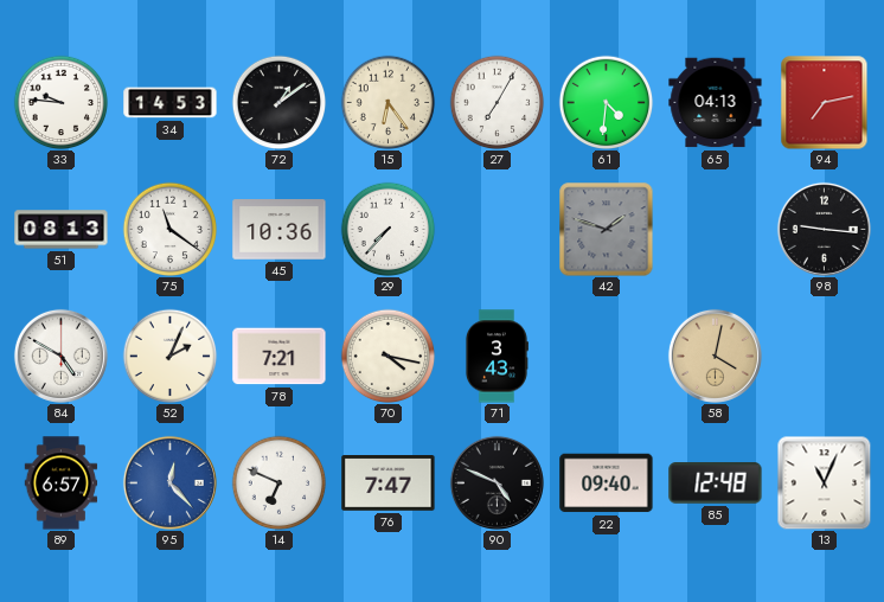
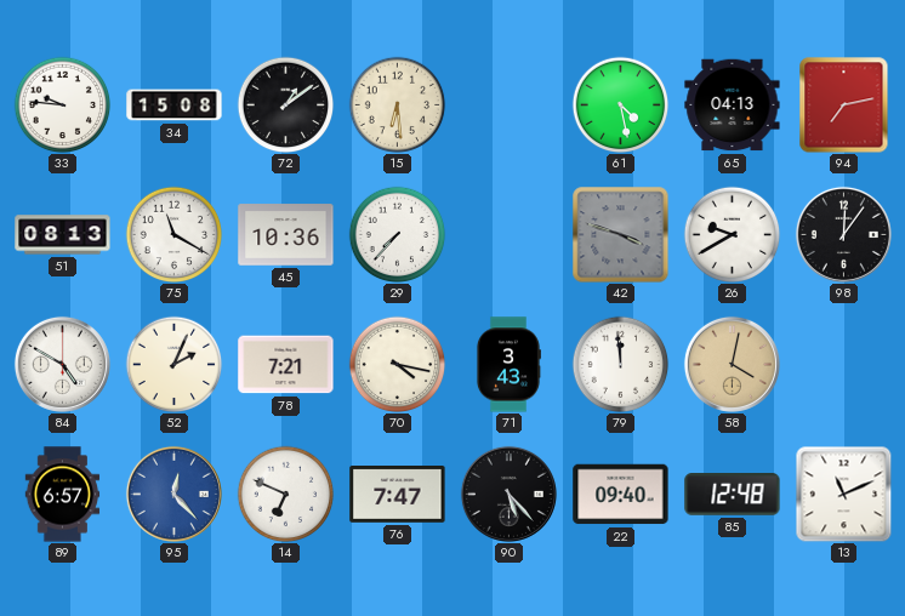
34: 14:53 -> 15:08 (175, 105)
15: 6:24 -> 6:29 (397, 104)
27: 7:05 -> none (497, 102)
61: 4:31 -> 4:28 (620, 104)
75: 11:21 -> 11:20 (173, 234)
42: 1:48 -> 3:48 (621, 235)
26: none -> 9:40 (732, 234)
98: 9:16 -> 12:06 (843, 234)
79: none -> 11:59 (620, 364)
90: 4:49 -> 5:23 (508, 494)
13: 11:04 -> 11:11 (843, 495)
